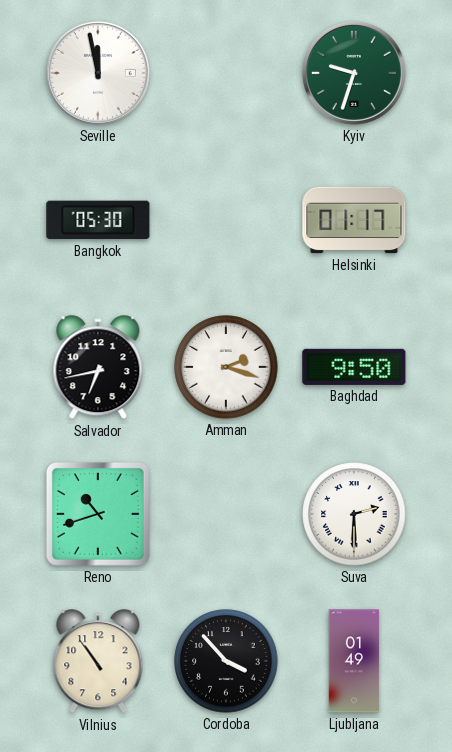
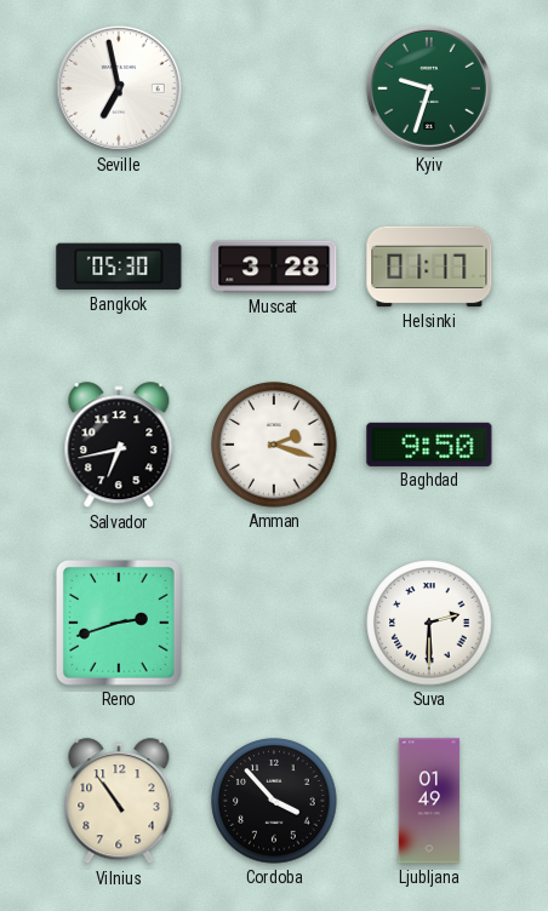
Seville: 11:58 -> 6:58 (119, 88)
Muscat: none -> 3:28 (274, 267)
Reno: 10:42 -> 2:42 (119, 623)
